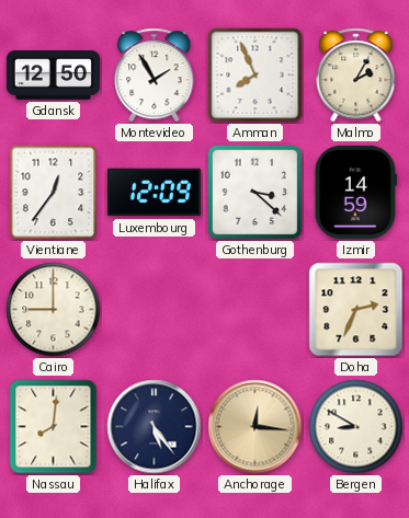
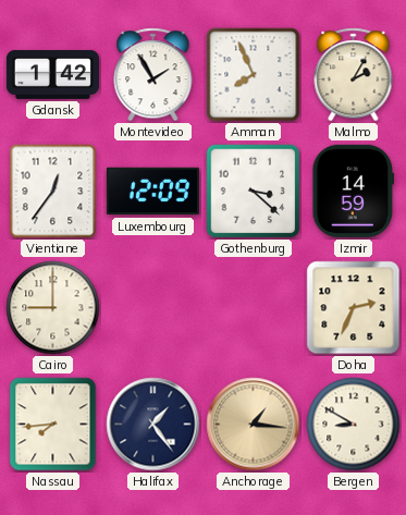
Gdansk: 12:50 -> 1:42 (52, 75)
Nassau: 8:01 -> 7:44 (53, 425)
Halifax: 5:24 -> 1:24 (153, 425)
Anchorage: 12:16 -> 1:16 (254, 425)
